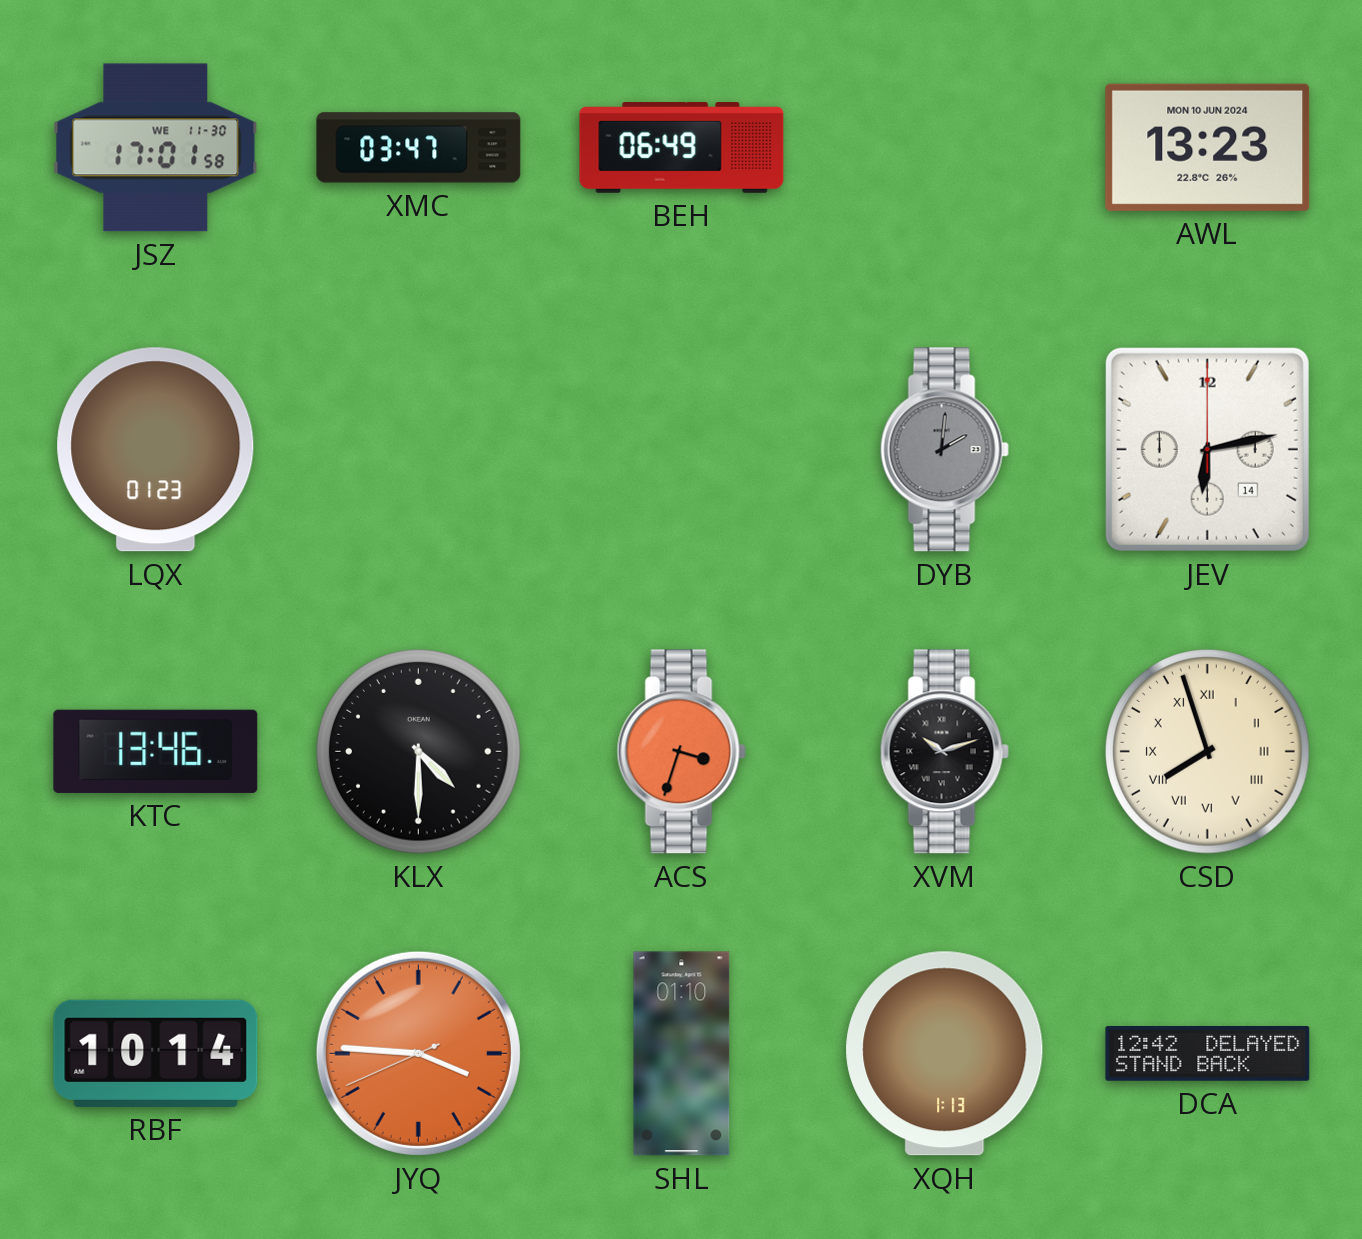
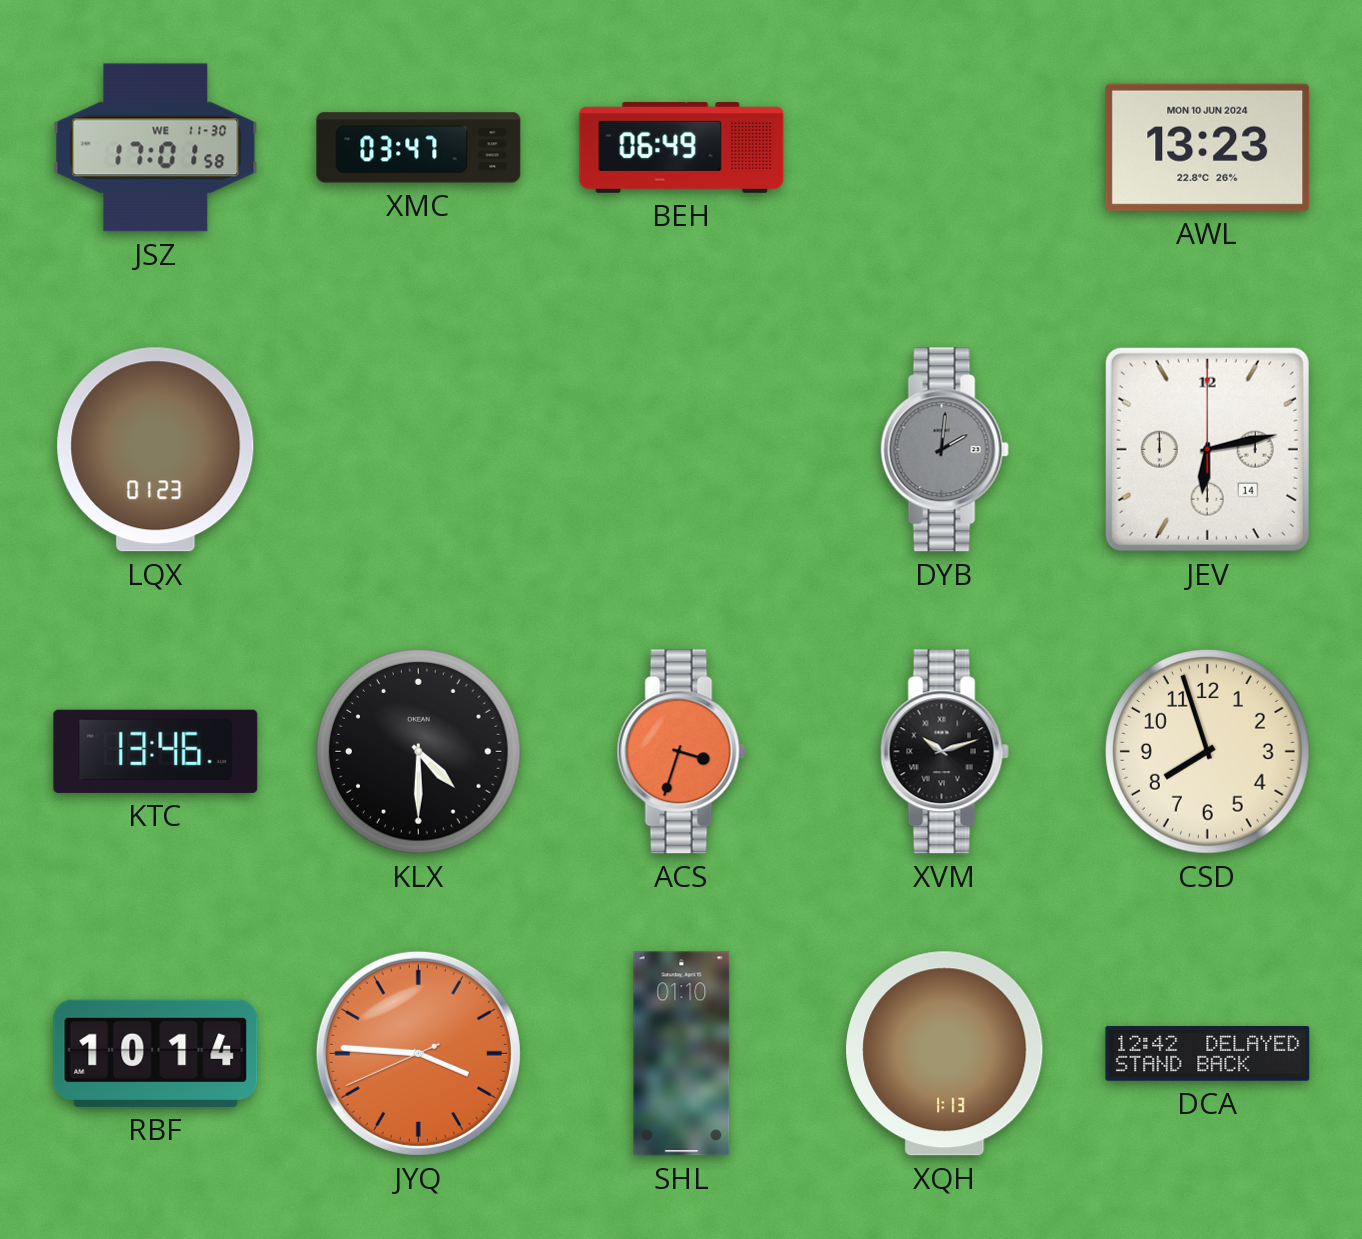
CSD numerals: Roman -> Arabic (1208, 752)
